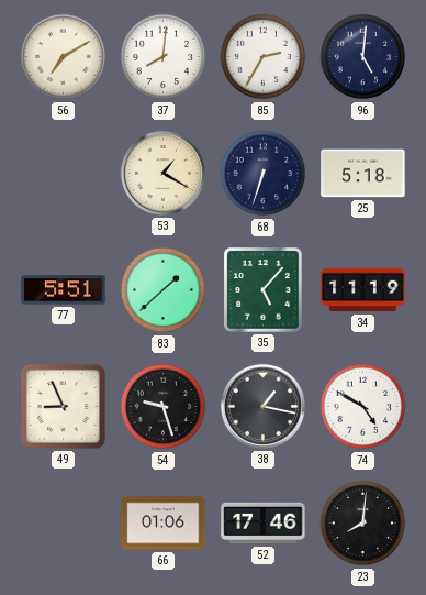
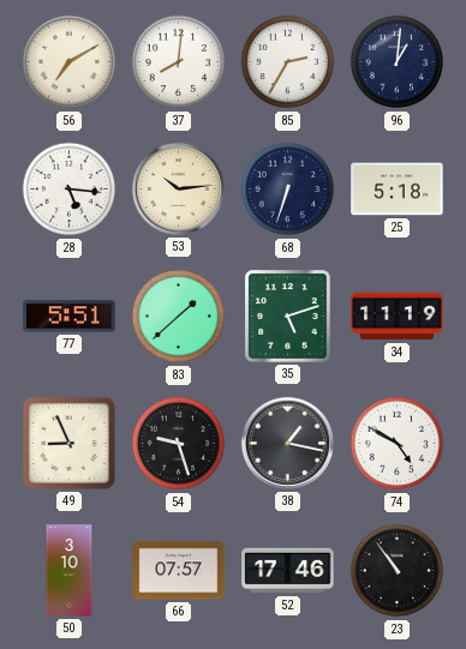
96: 5:01 -> 1:01 (398, 62)
28: none -> 5:16 (70, 190)
53: 1:20 -> 10:14 (178, 188)
35: 5:07 -> 5:12 (288, 317)
50: none -> 3:10 (70, 571)
66: 01:06 -> 07:57 (179, 571)
23: 8:01 -> 10:54 (398, 571)
